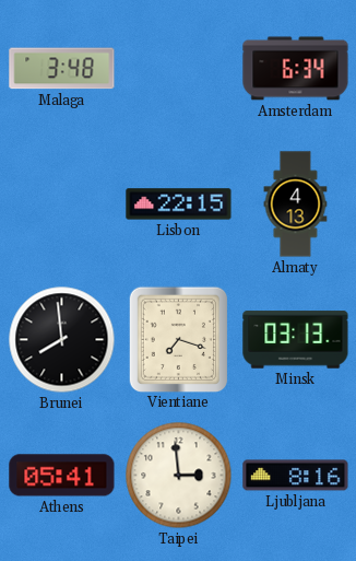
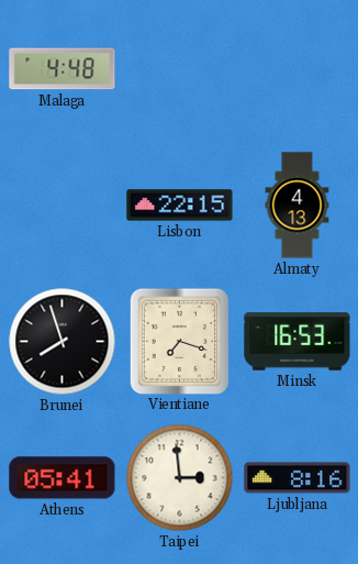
Malaga: 3:48 -> 4:48 (63, 69)
Amsterdam: 6:34 -> none (296, 69)
Brunei: 7:59 -> 7:57 (63, 342)
Minsk: 03:13 -> 16:53 (298, 342)
